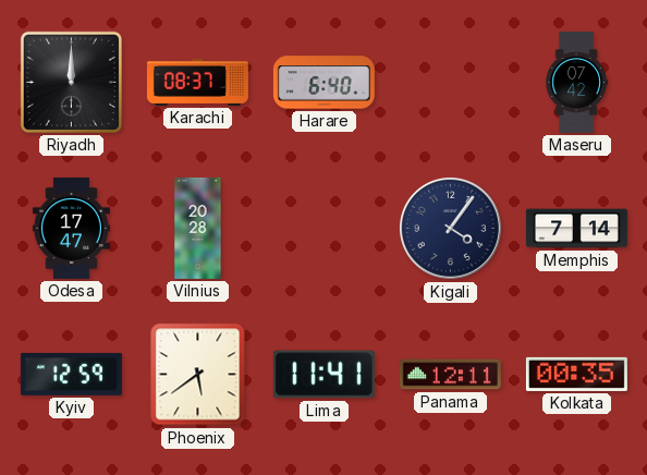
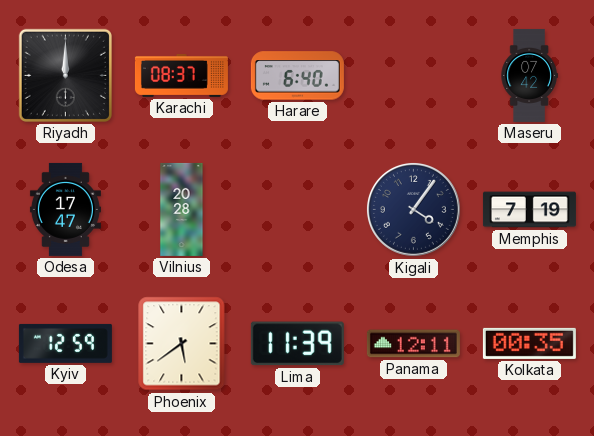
Memphis: 7:14 -> 7:19 (529, 210)
Lima: 11:41 -> 11:39 (297, 344)
